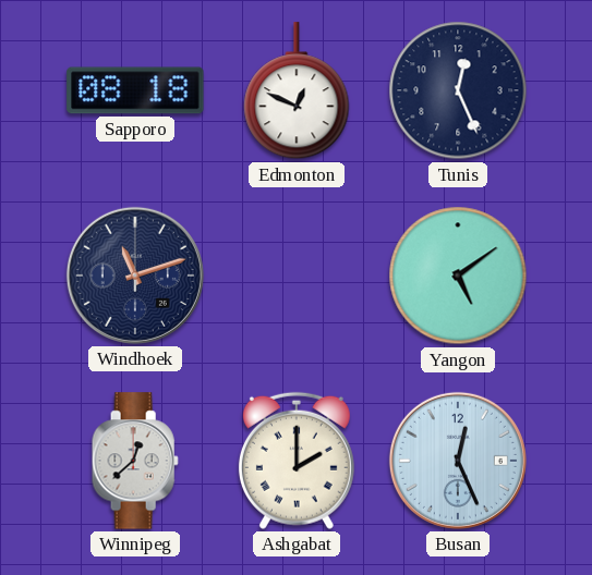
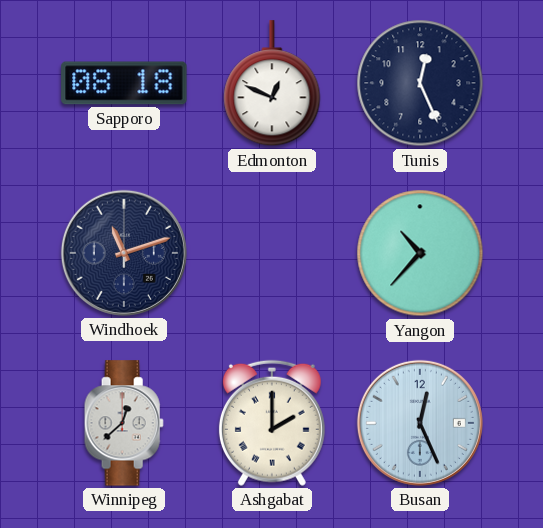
Yangon: 5:09 -> 10:37 (420, 253)
